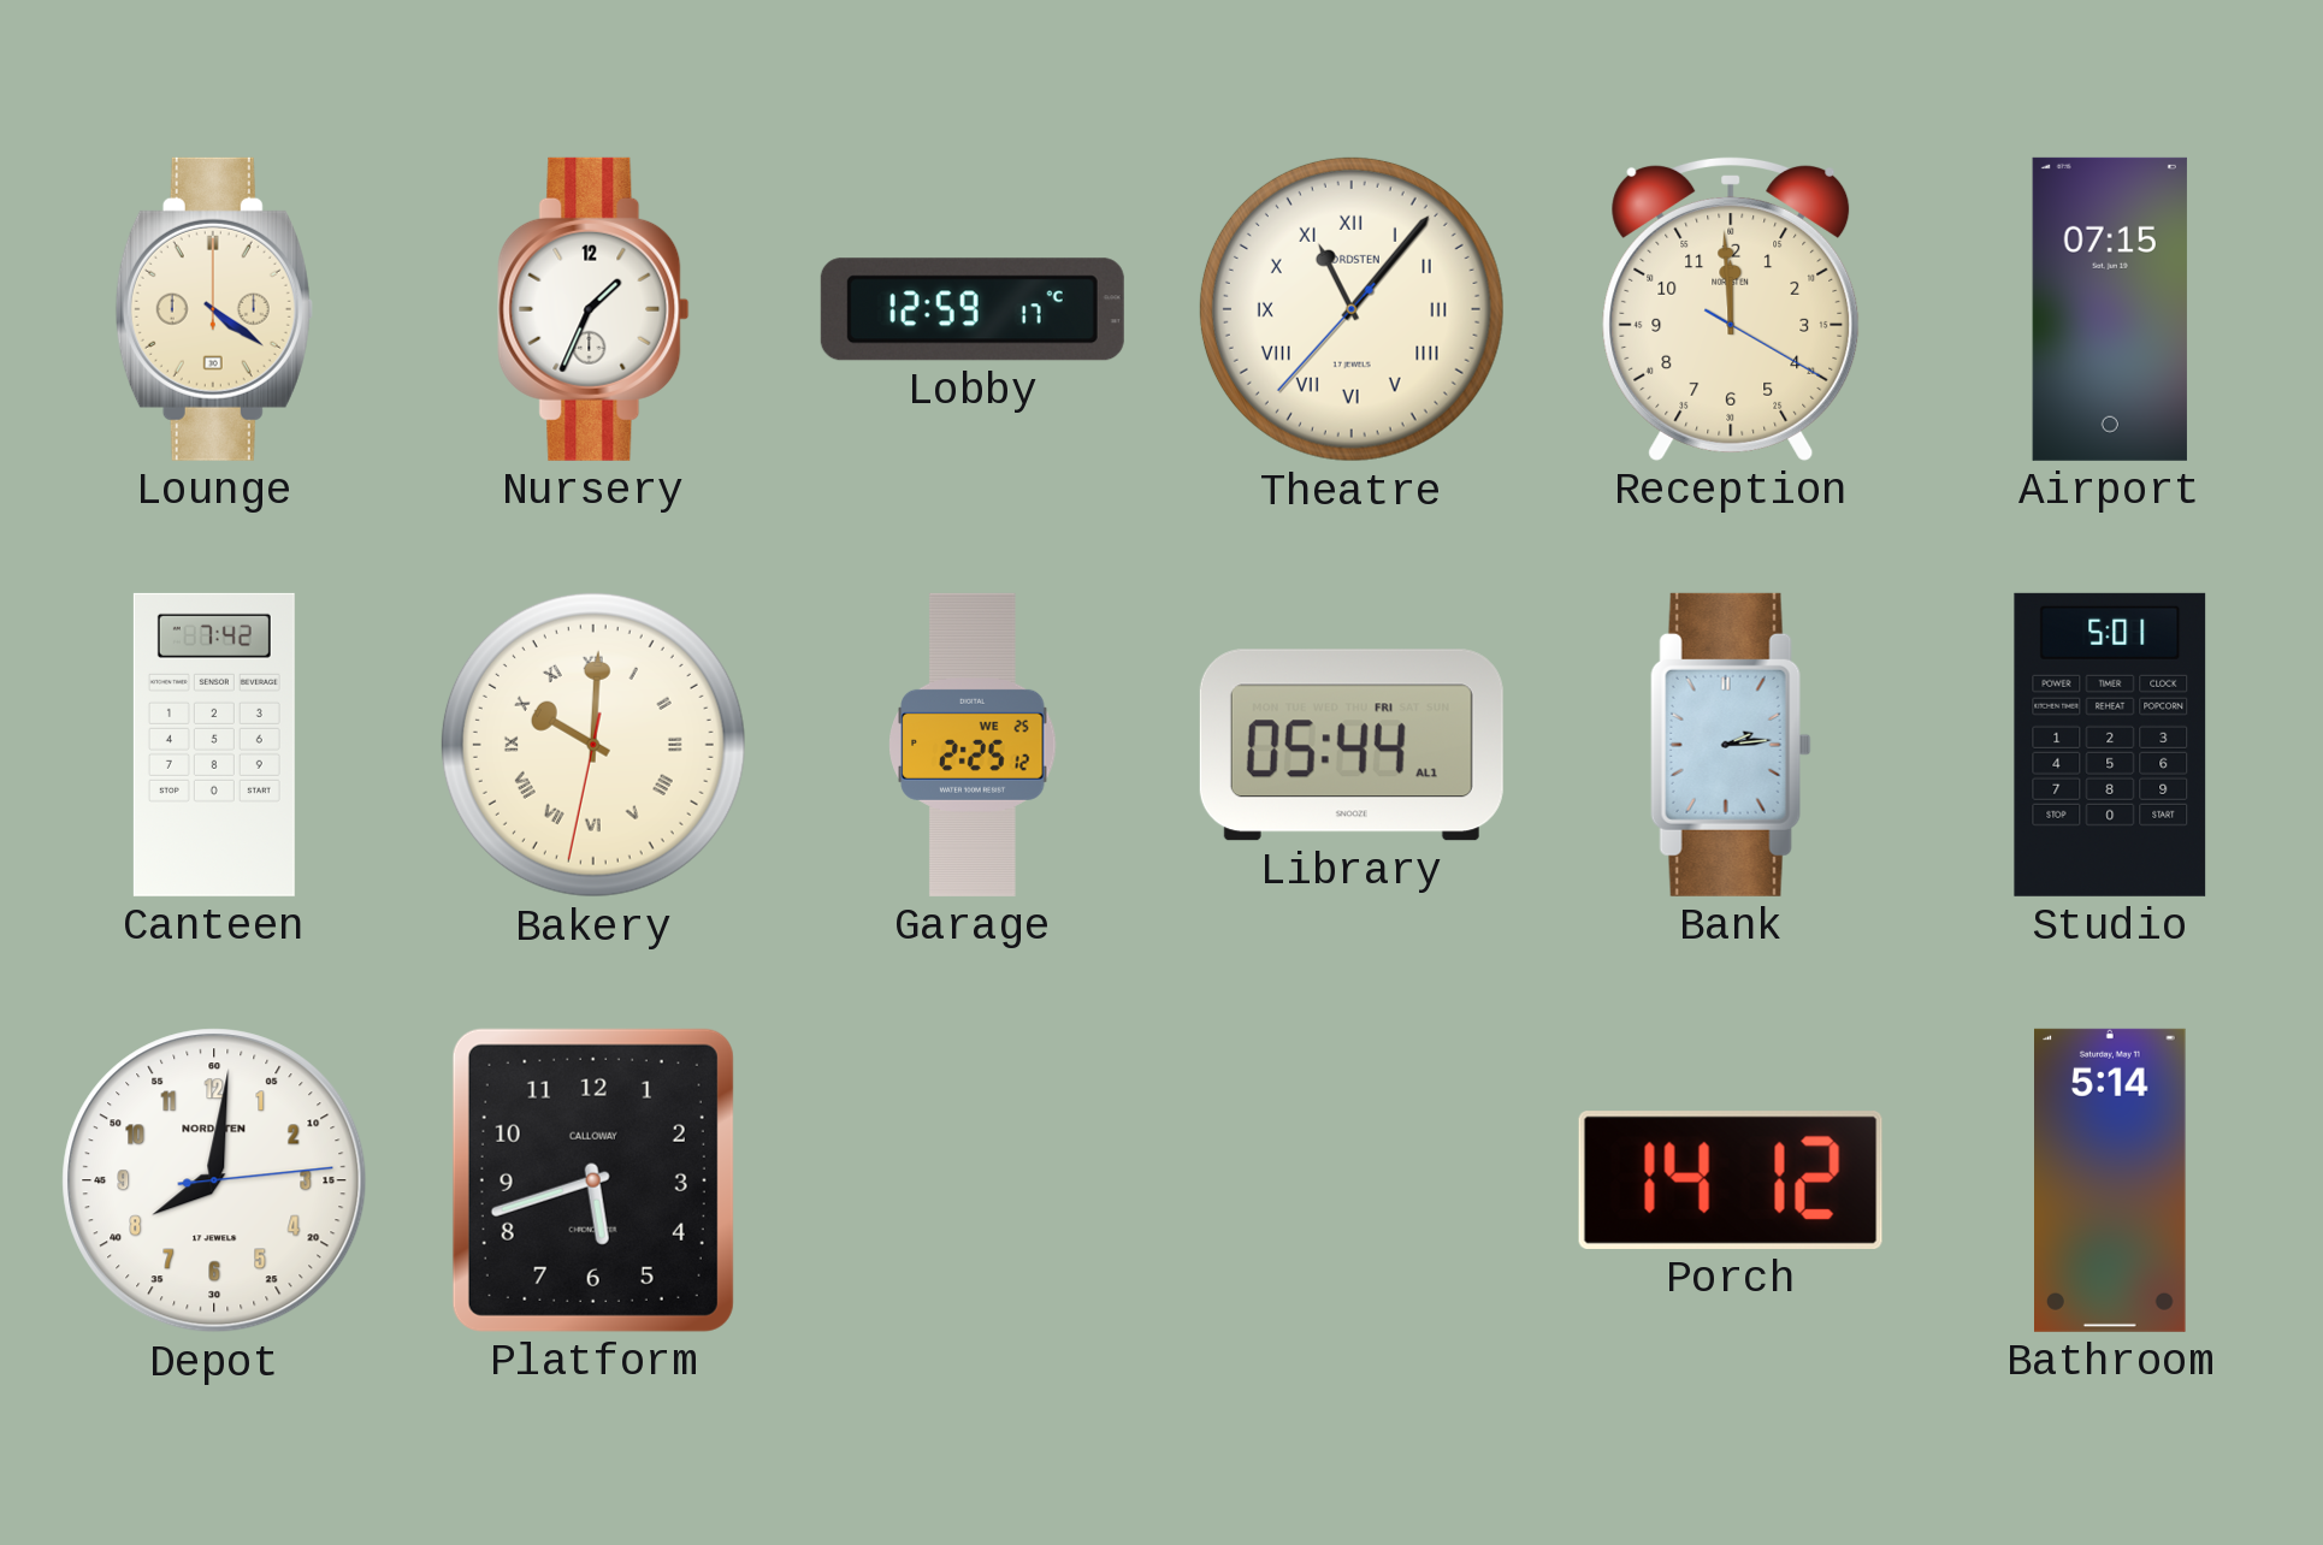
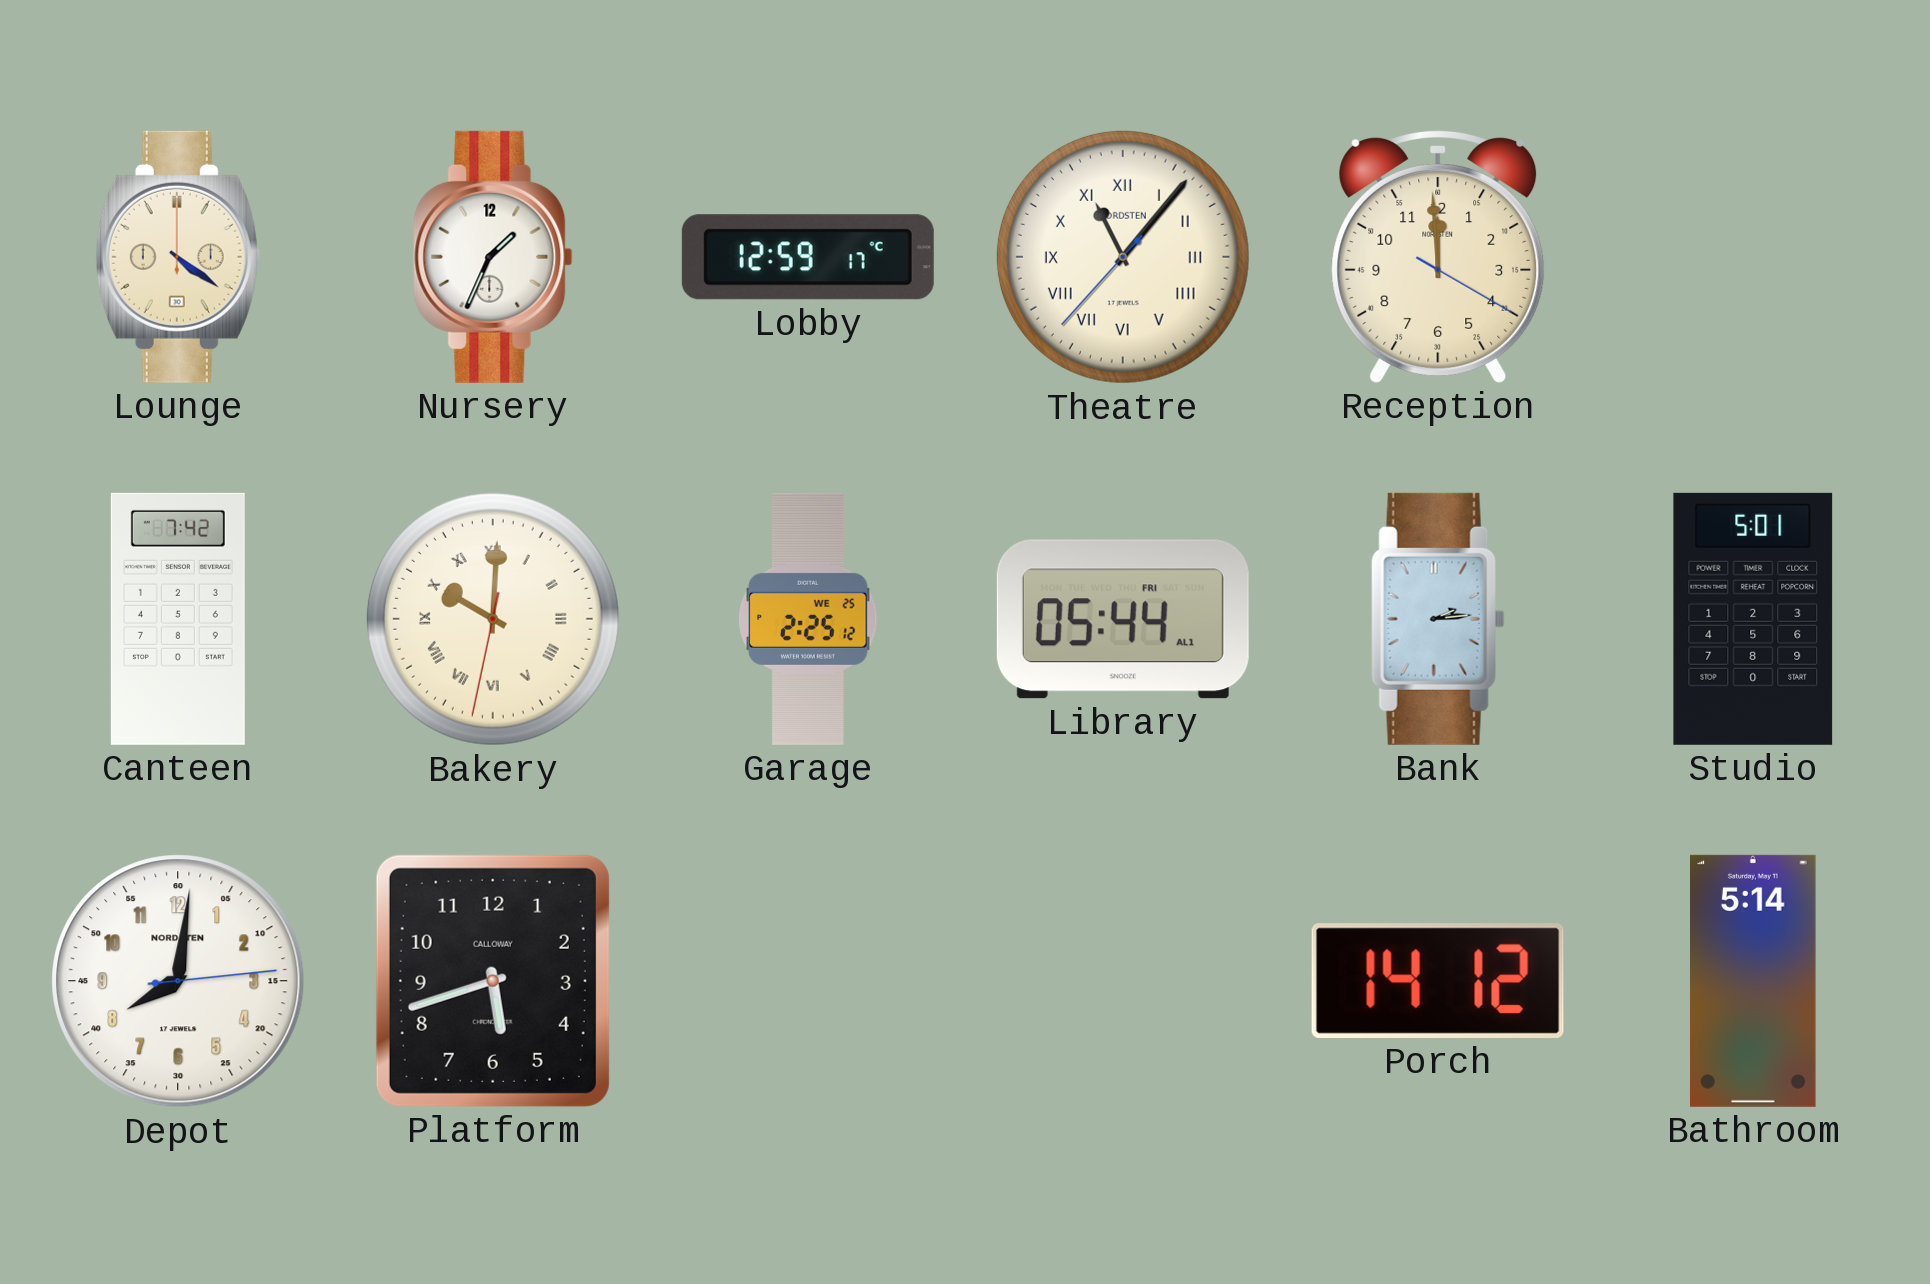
Airport: 07:15 -> none (2110, 309)
